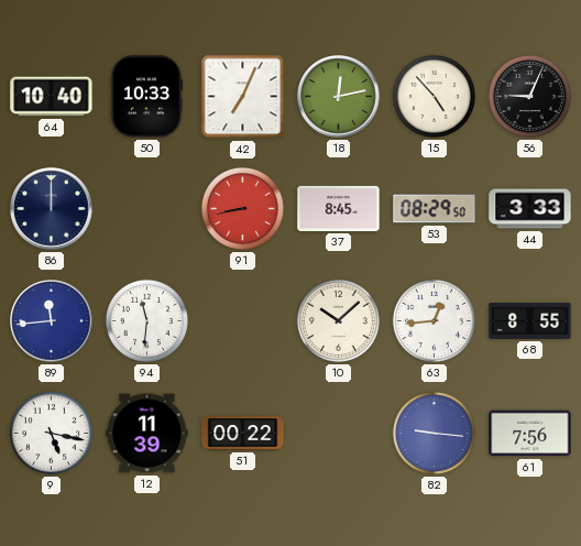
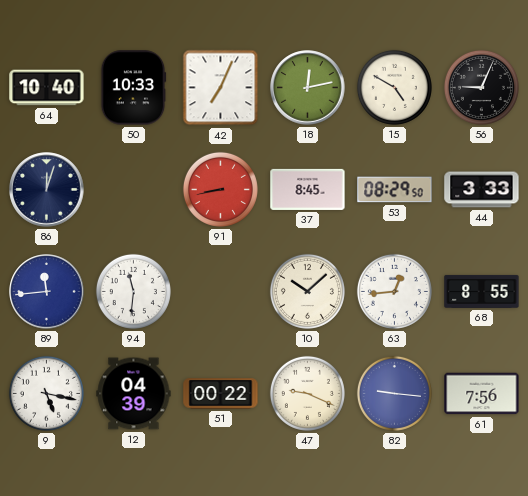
15: 4:53 -> 4:50 (394, 87)
86: 12:00 -> 12:03 (47, 190)
12: 11:39 -> 04:39 (134, 394)
47: none -> 9:19 (307, 393)
